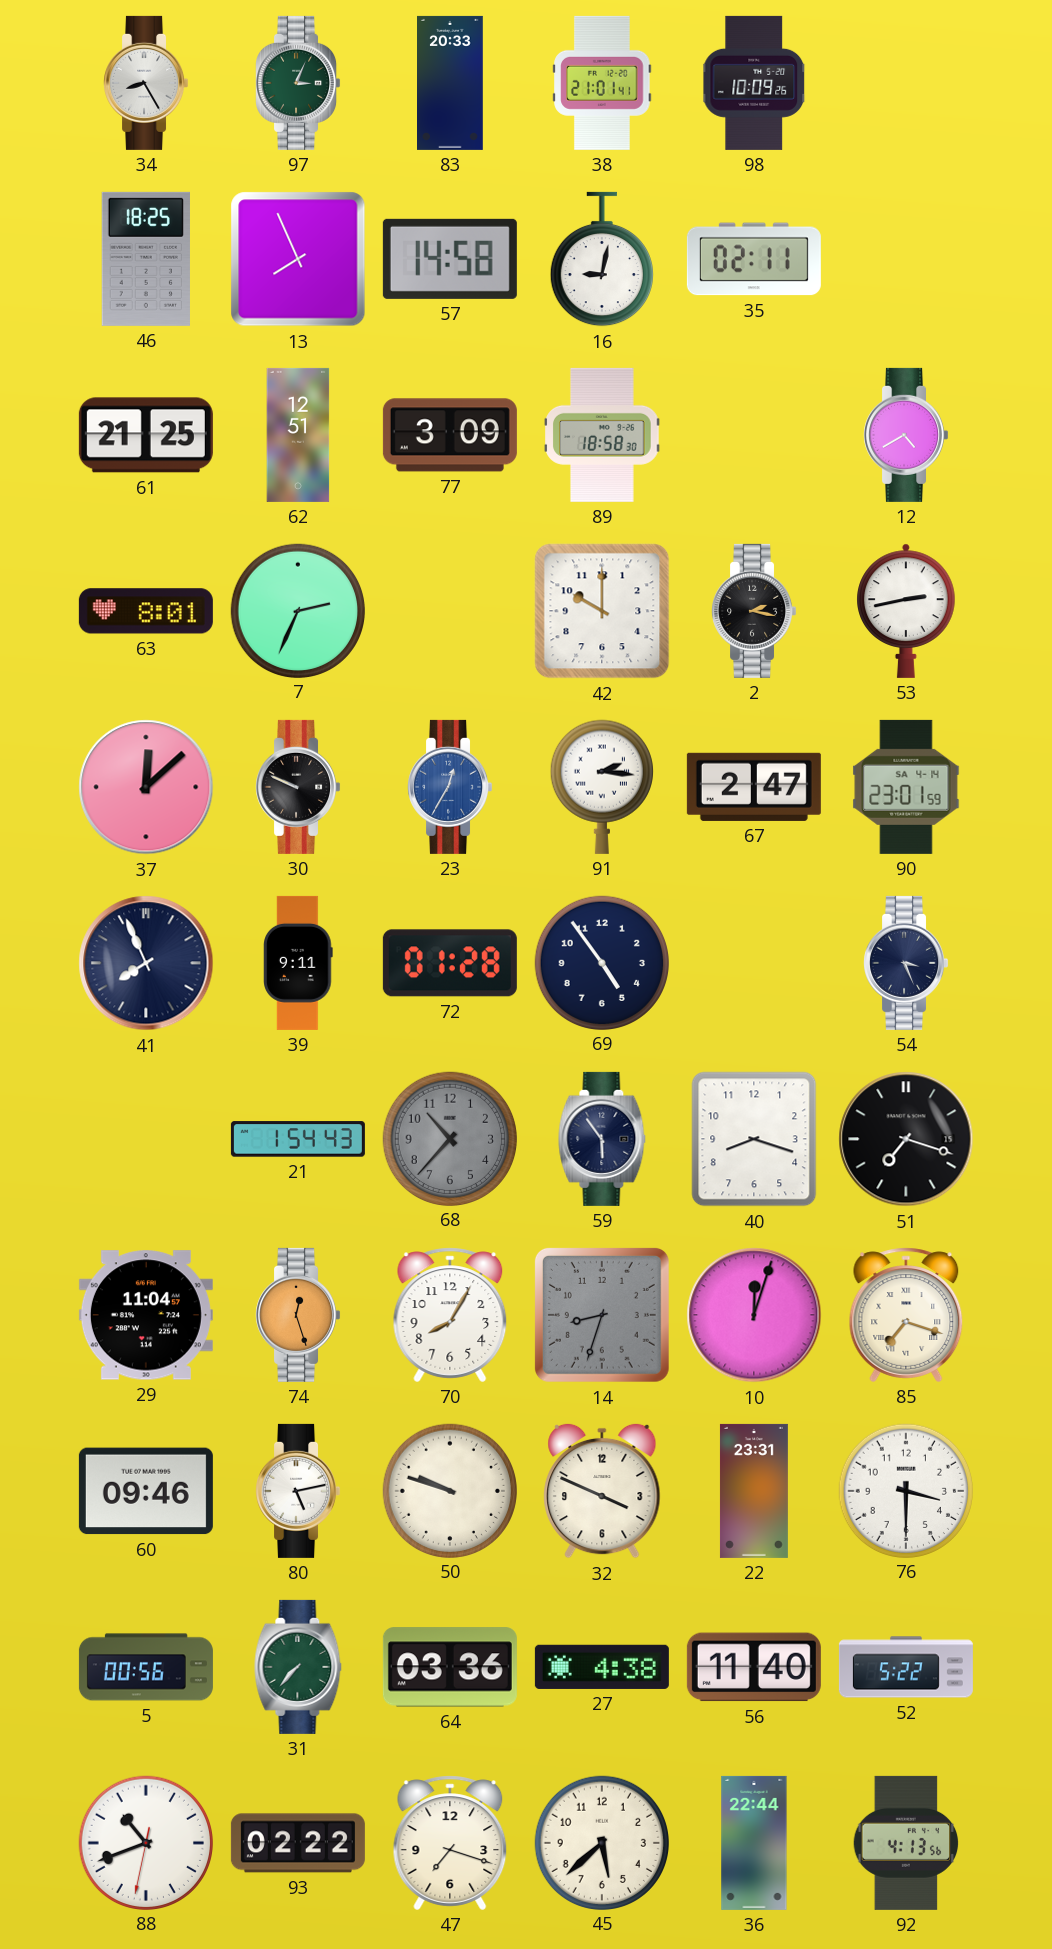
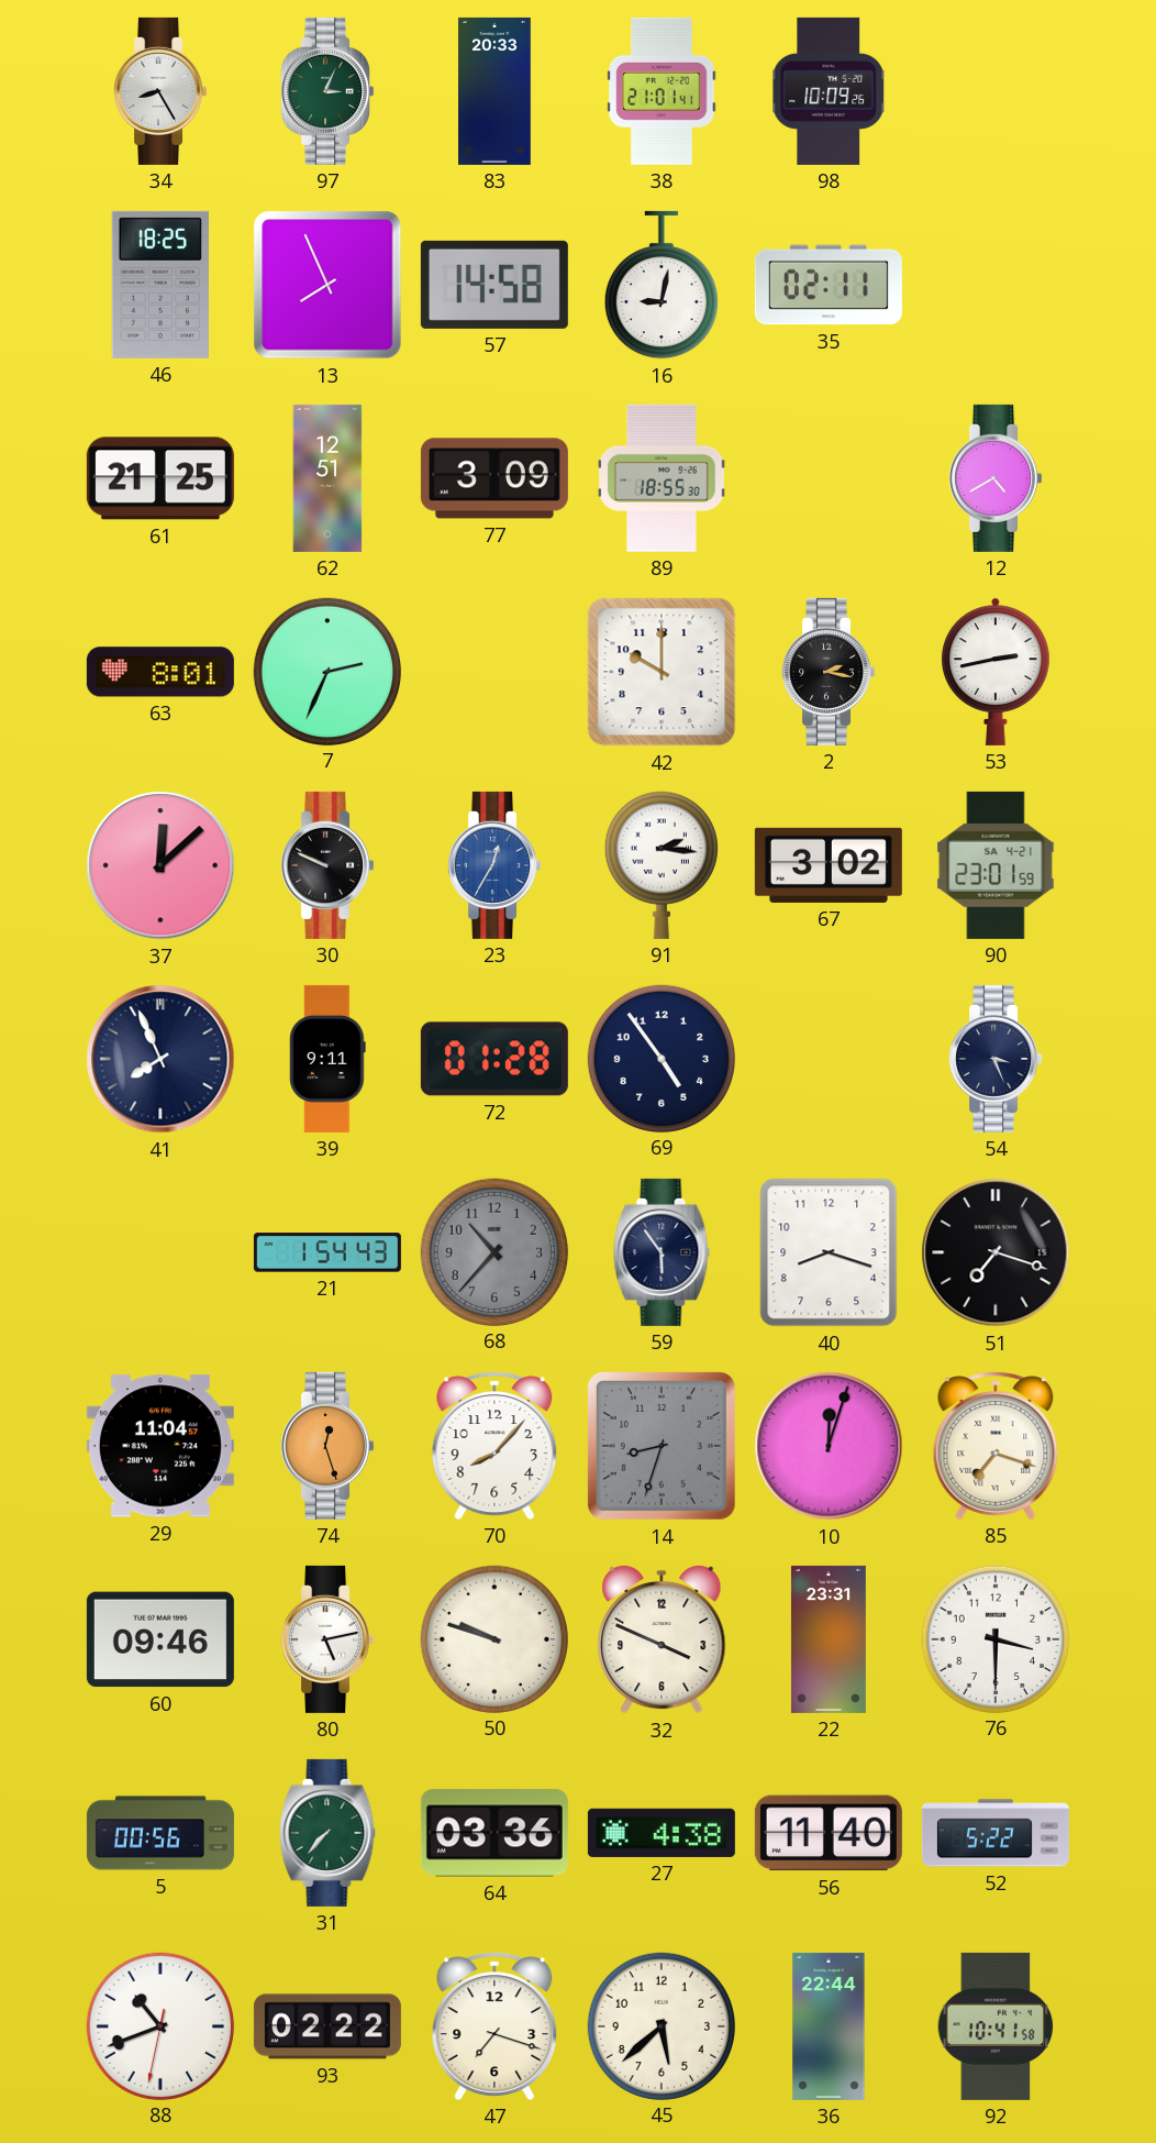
89: 18:58 -> 18:55 (662, 478)
67: 2:47 -> 3:02 (829, 865)
90 date: SA 4-14 -> SA 4-21 (996, 865)
70: 8:05 -> 8:07 (494, 1446)
92: 4:13 -> 10:41 (996, 2026)
